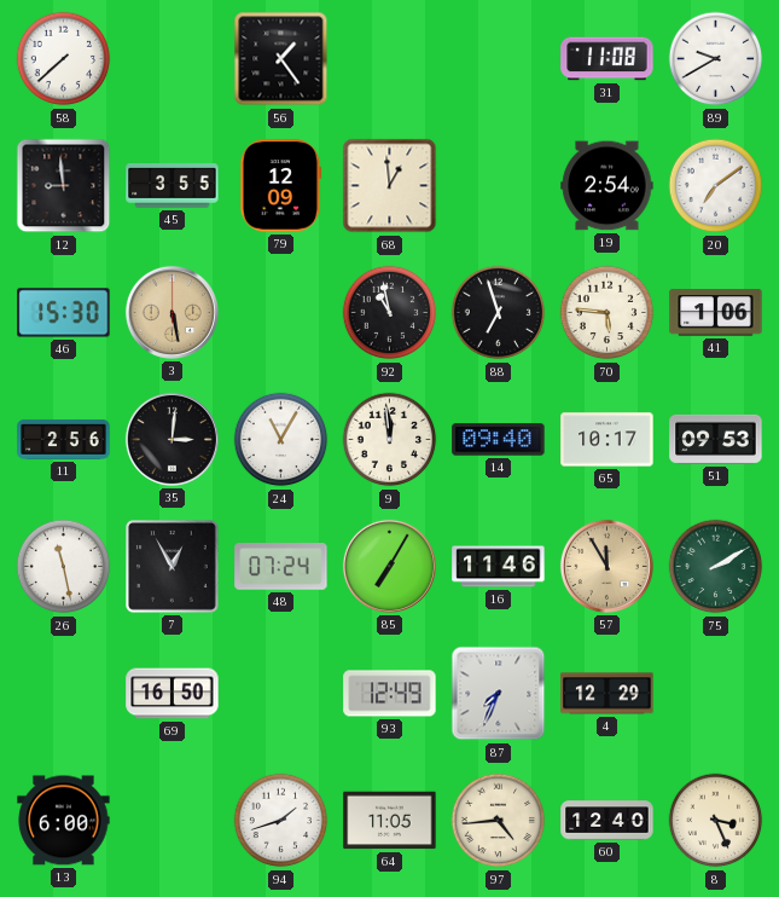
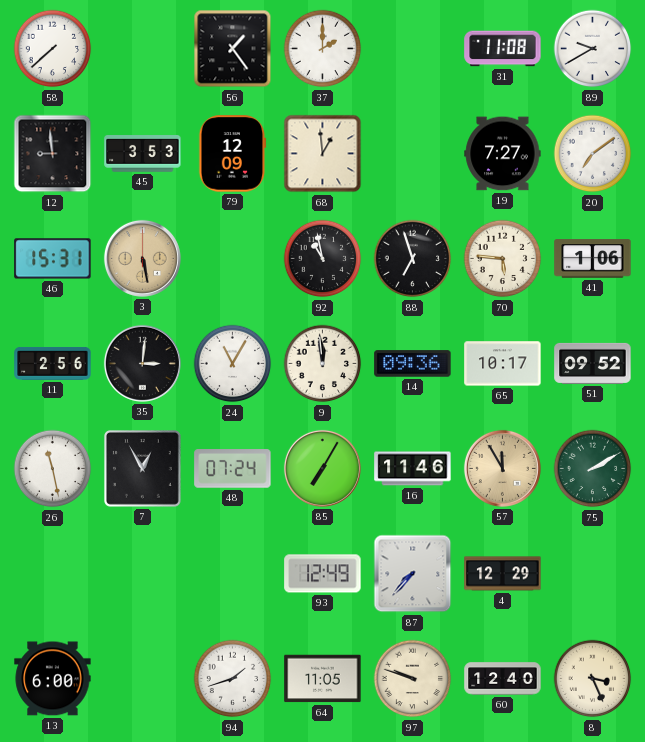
37: none -> 2:00 (323, 49)
45: 3:55 -> 3:53 (143, 154)
19: 2:54 -> 7:27 (503, 154)
46: 15:30 -> 15:31 (53, 259)
14: 09:40 -> 09:36 (413, 364)
51: 09:53 -> 09:52 (593, 363)
69: 16:50 -> none (173, 694)
87: 7:34 -> 7:37 (413, 574)
97: 4:44 -> 9:48 (413, 679)
